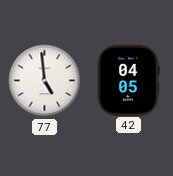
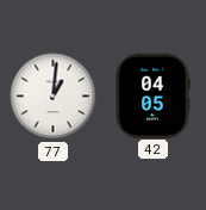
77: 4:59 -> 1:01 (54, 97)
